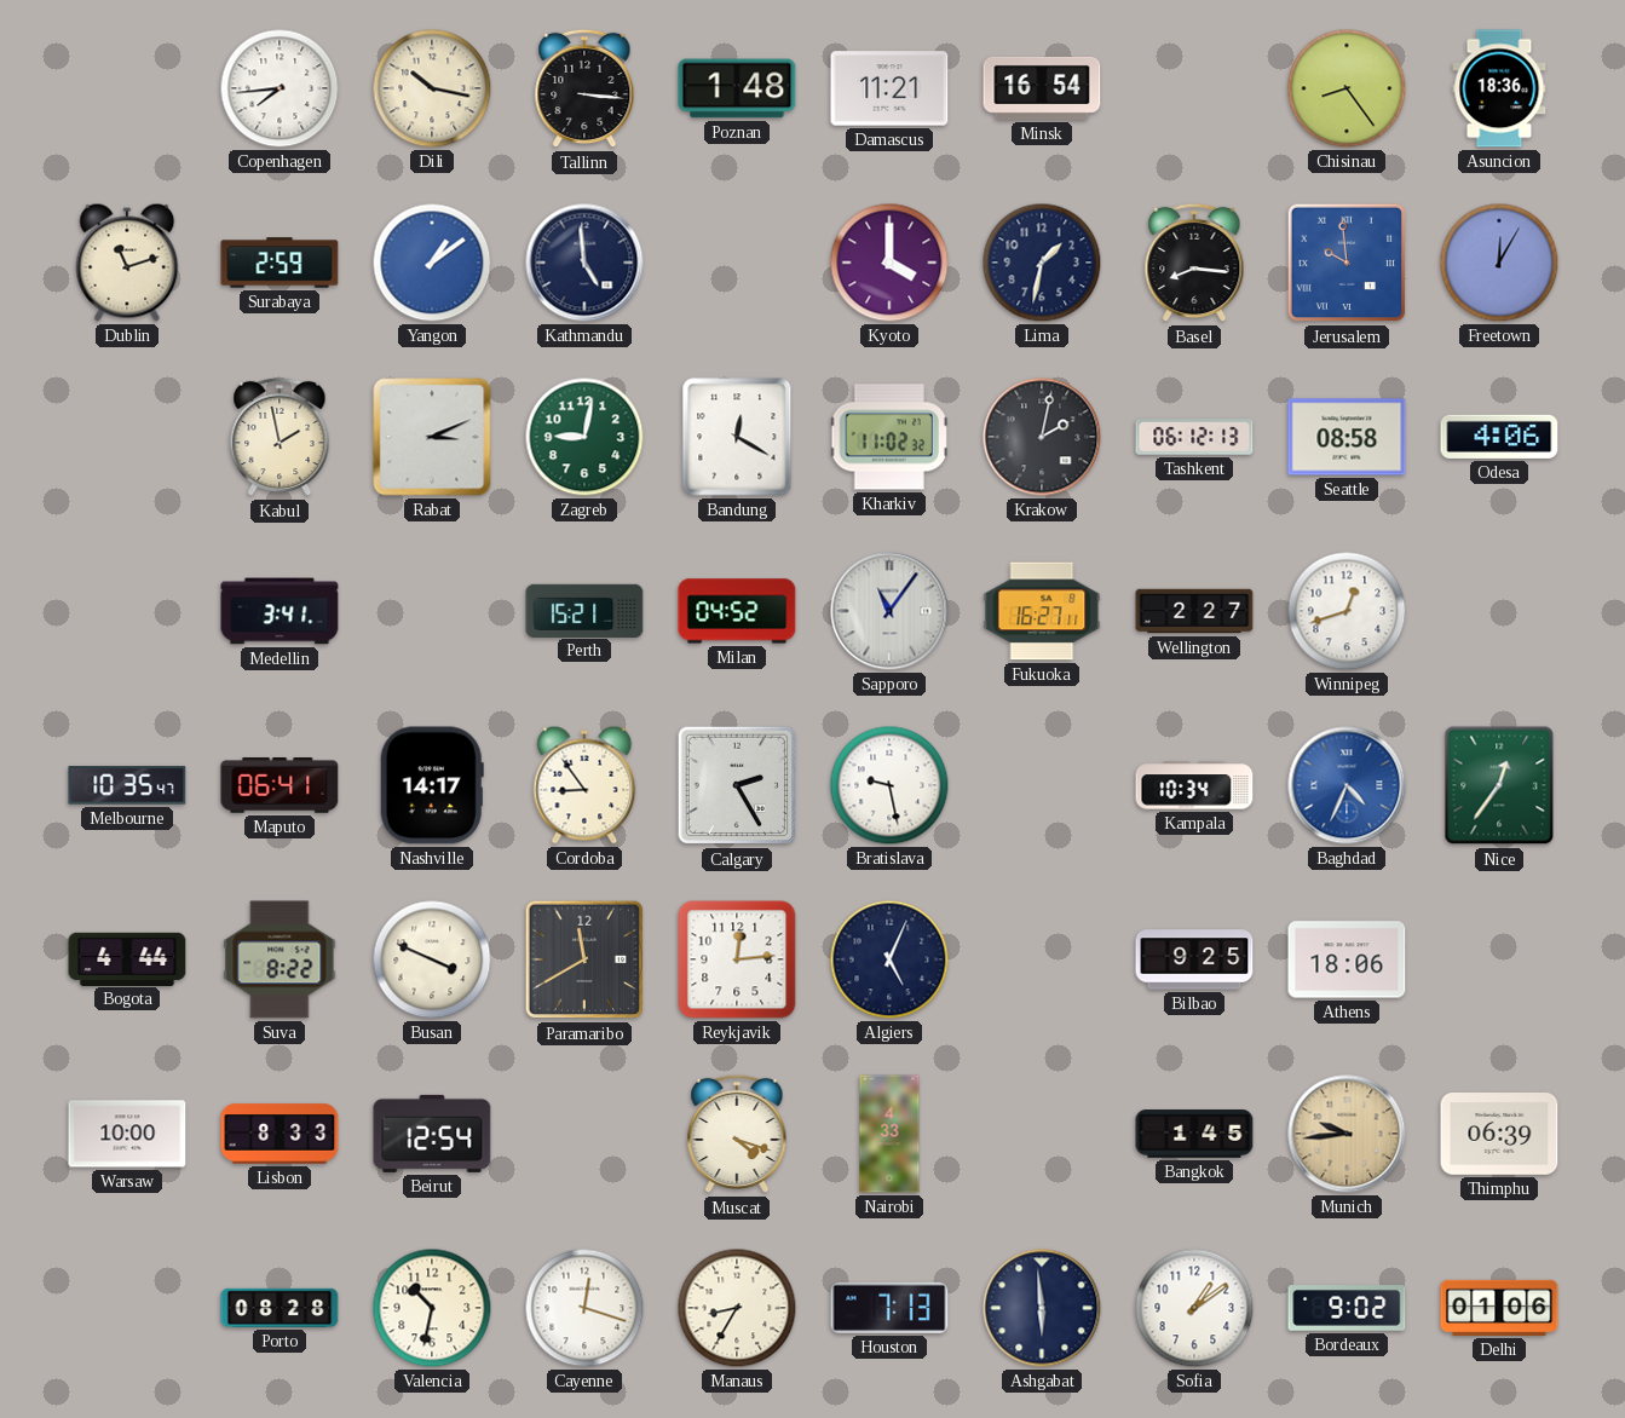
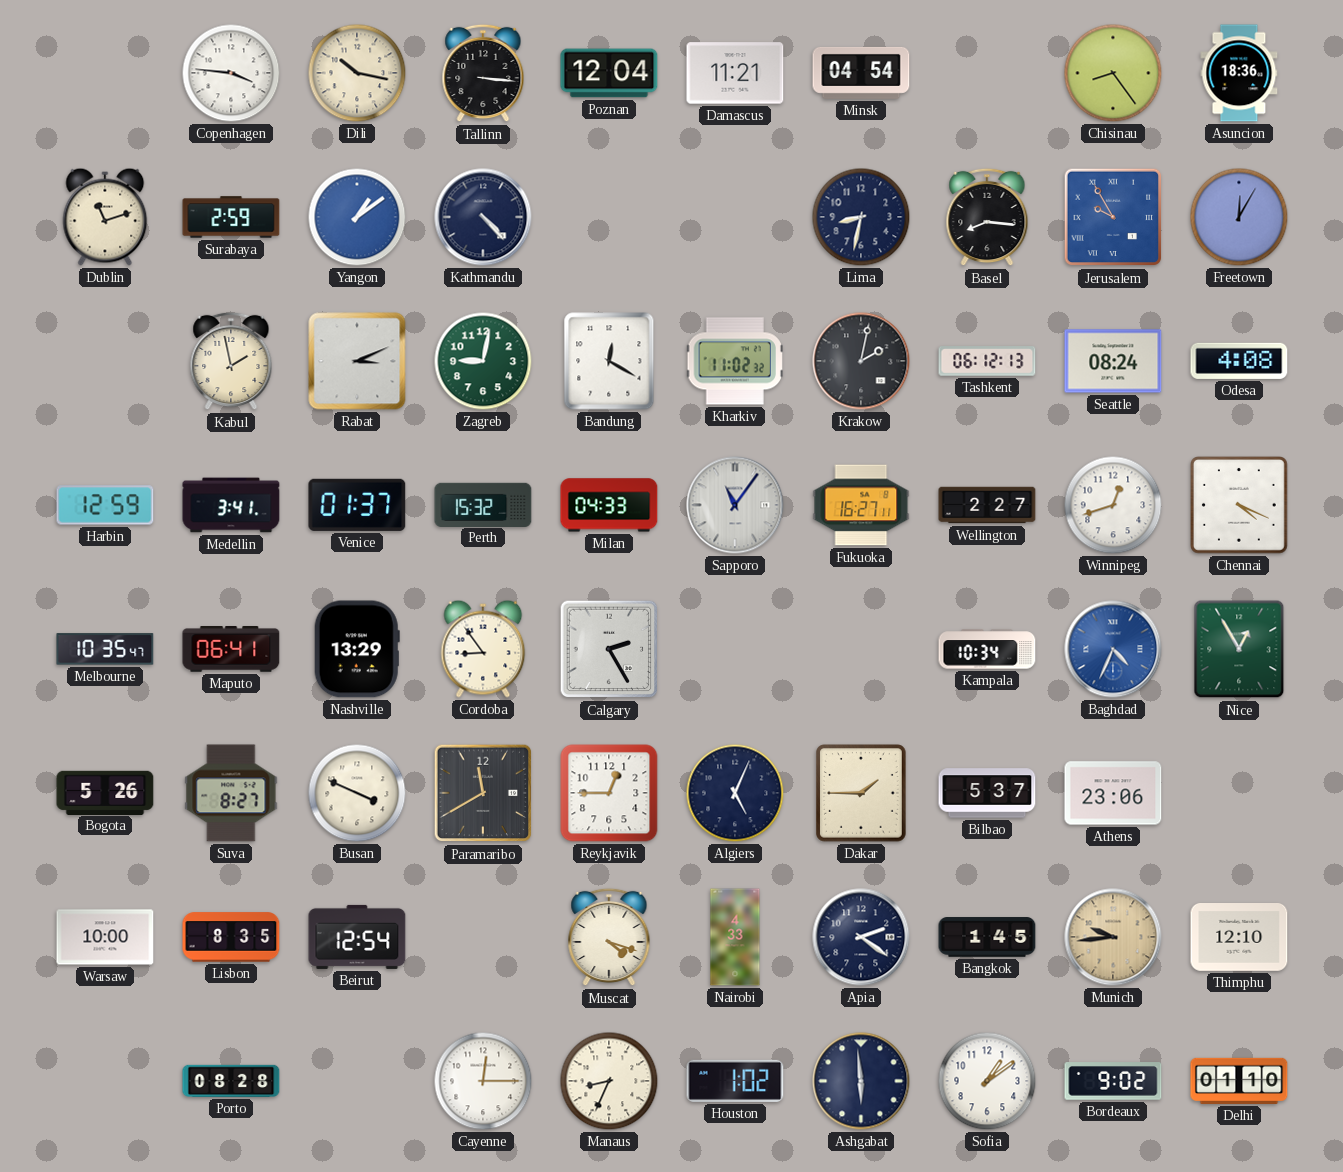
Copenhagen: 7:44 -> 3:46 (231, 73)
Poznan: 1:48 -> 12:04 (609, 73)
Minsk: 16:54 -> 04:54 (861, 73)
Kathmandu: 4:59 -> 4:23 (483, 217)
Kyoto: 4:00 -> none (889, 263)
Lima: 1:32 -> 8:32 (861, 217)
Jerusalem: 9:59 -> 9:55 (1113, 217)
Seattle: 08:58 -> 08:24 (1113, 361)
Odesa: 4:06 -> 4:08 (1239, 361)
Harbin: none -> 12:59 (105, 505)
Venice: none -> 01:37 (357, 505)
Perth: 15:21 -> 15:32 (483, 504)
Milan: 04:52 -> 04:33 (609, 505)
Chennai: none -> 4:19 (1240, 506)
Nashville: 14:17 -> 13:29 (357, 649)
Bratislava: 9:28 -> none (889, 785)
Nice: 12:36 -> 12:55 (1239, 649)
Bogota: 4:44 -> 5:26 (105, 792)
Suva: 8:22 -> 8:27 (231, 793)
Reykjavik: 12:14 -> 12:45 (609, 793)
Dakar: none -> 1:45 (862, 793)
Bilbao: 9:25 -> 5:37 (987, 793)
Athens: 18:06 -> 23:06 (1113, 793)
Lisbon: 8:33 -> 8:35 (231, 937)
Apia: none -> 2:21 (861, 937)
Thimphu: 06:39 -> 12:10 (1239, 938)
Valencia: 10:32 -> none (432, 1308)
Cayenne: 12:18 -> 12:15 (483, 1081)
Manaus: 8:35 -> 8:34 (609, 1081)
Houston: 7:13 -> 1:02 (735, 1081)
Delhi: 01:06 -> 01:10 (1239, 1081)
